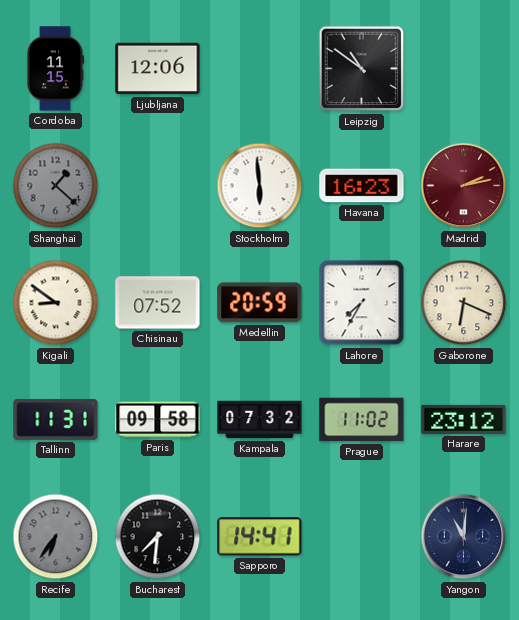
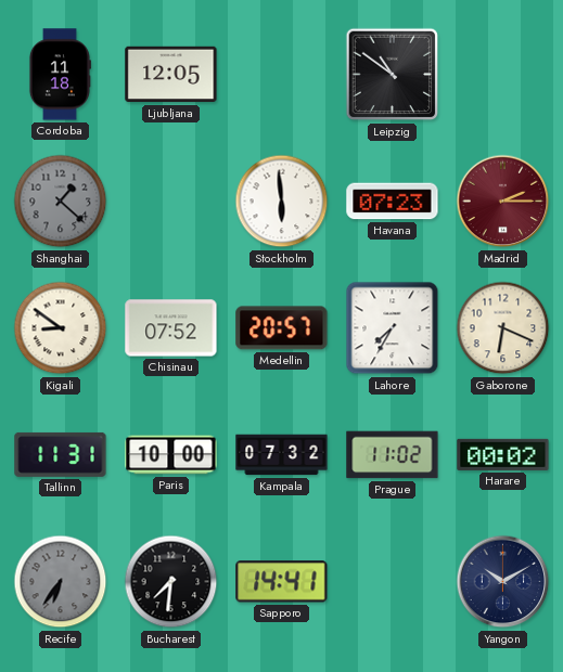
Cordoba: 11:15 -> 11:18 (60, 75)
Ljubljana: 12:06 -> 12:05 (171, 75)
Havana: 16:23 -> 07:23 (393, 202)
Madrid: 2:13 -> 2:15 (503, 202)
Medellin: 20:59 -> 20:57 (282, 328)
Paris: 09:58 -> 10:00 (171, 455)
Harare: 23:12 -> 00:02 (503, 454)
Yangon: 11:01 -> 10:10 (503, 582)
